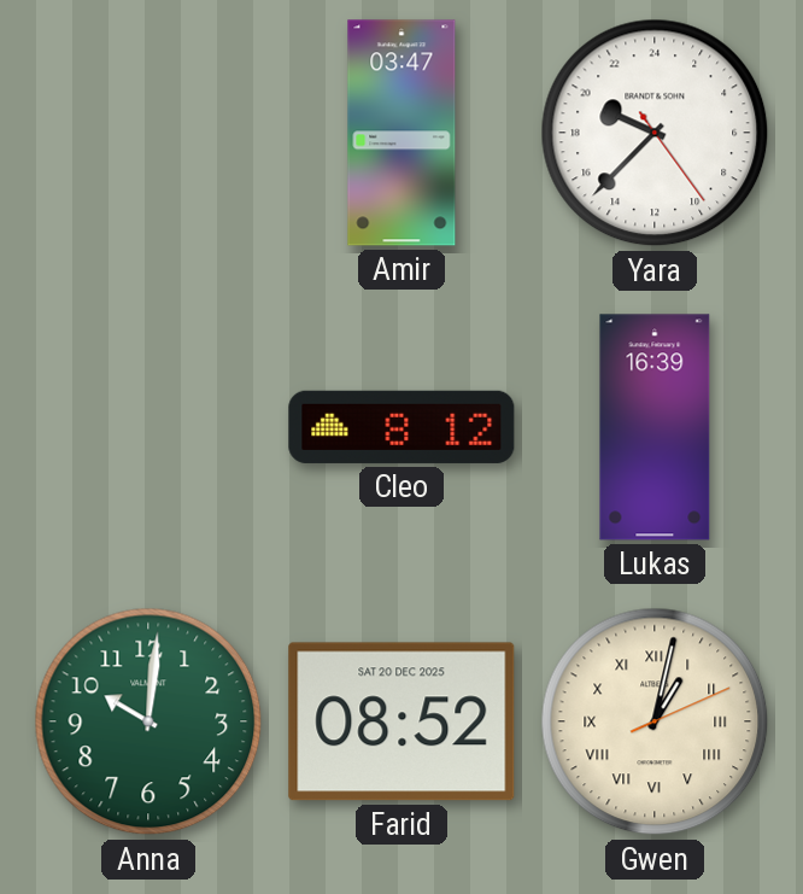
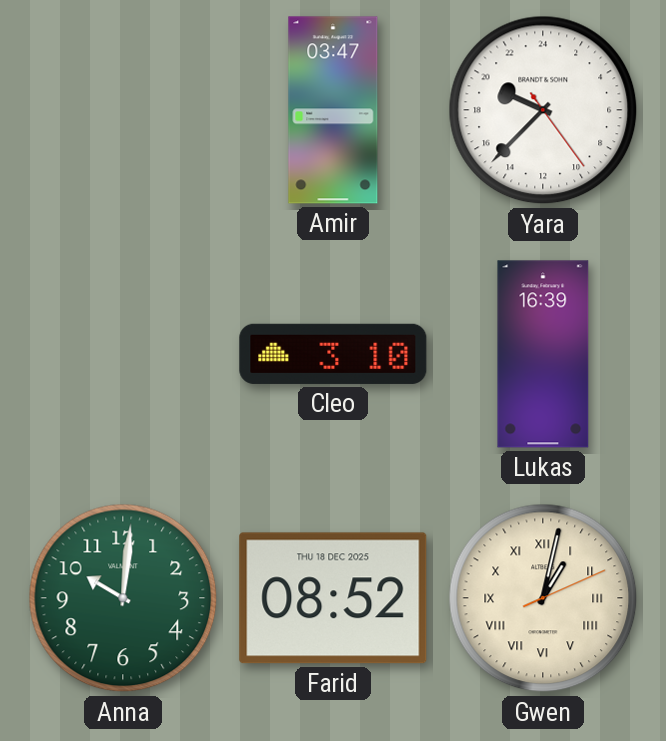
Cleo: 8:12 -> 3:10 (333, 354)
Farid date: SAT 20 DEC 2025 -> THU 18 DEC 2025 (333, 598)
